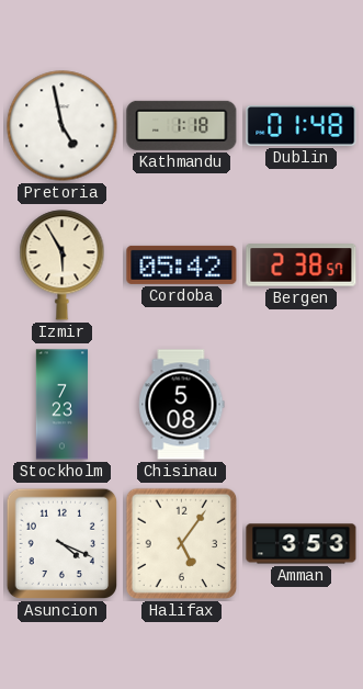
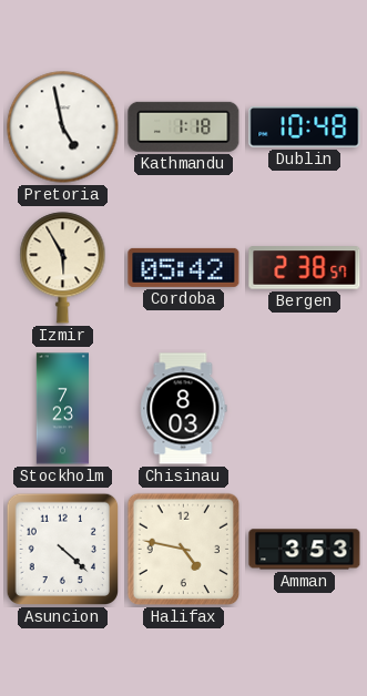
Dublin: 01:48 -> 10:48 (305, 127)
Chisinau: 5:08 -> 8:03 (184, 409)
Asuncion: 4:19 -> 4:22 (63, 550)
Halifax: 5:06 -> 4:47 (184, 550)
